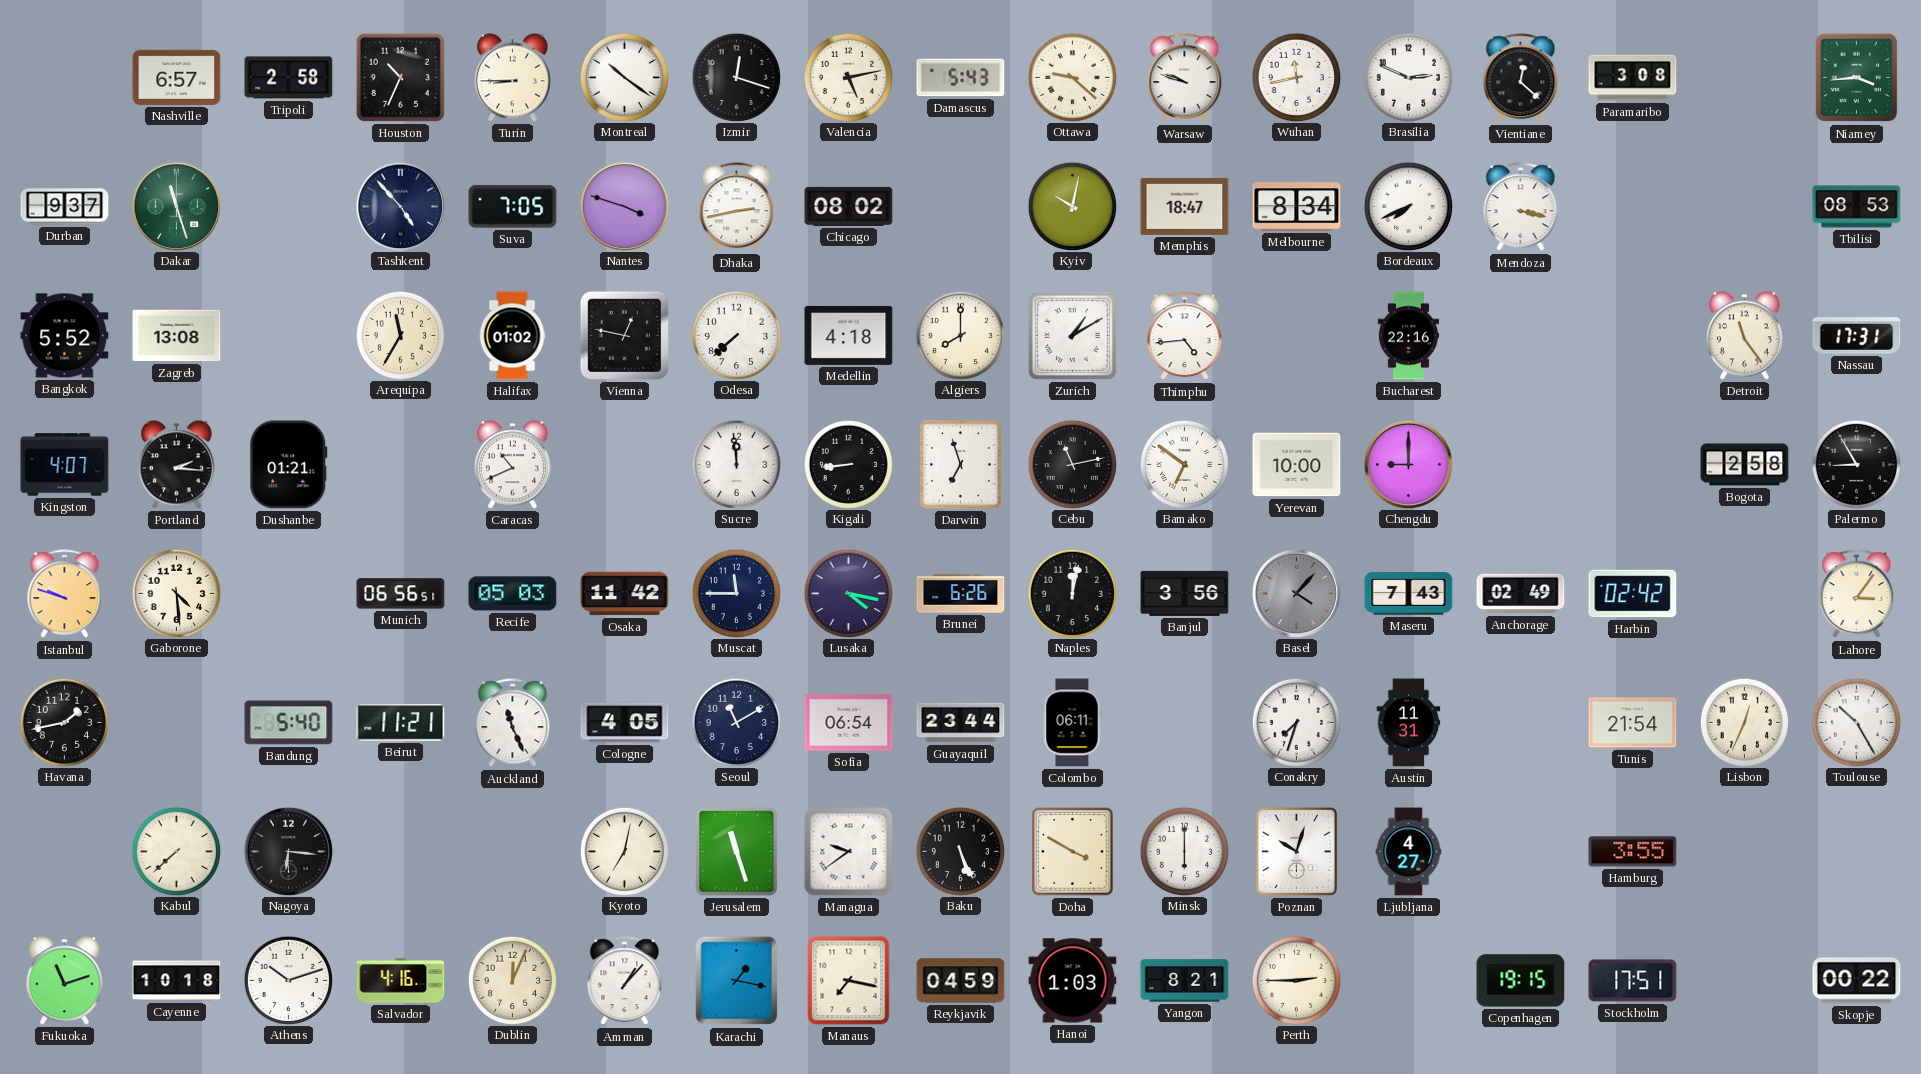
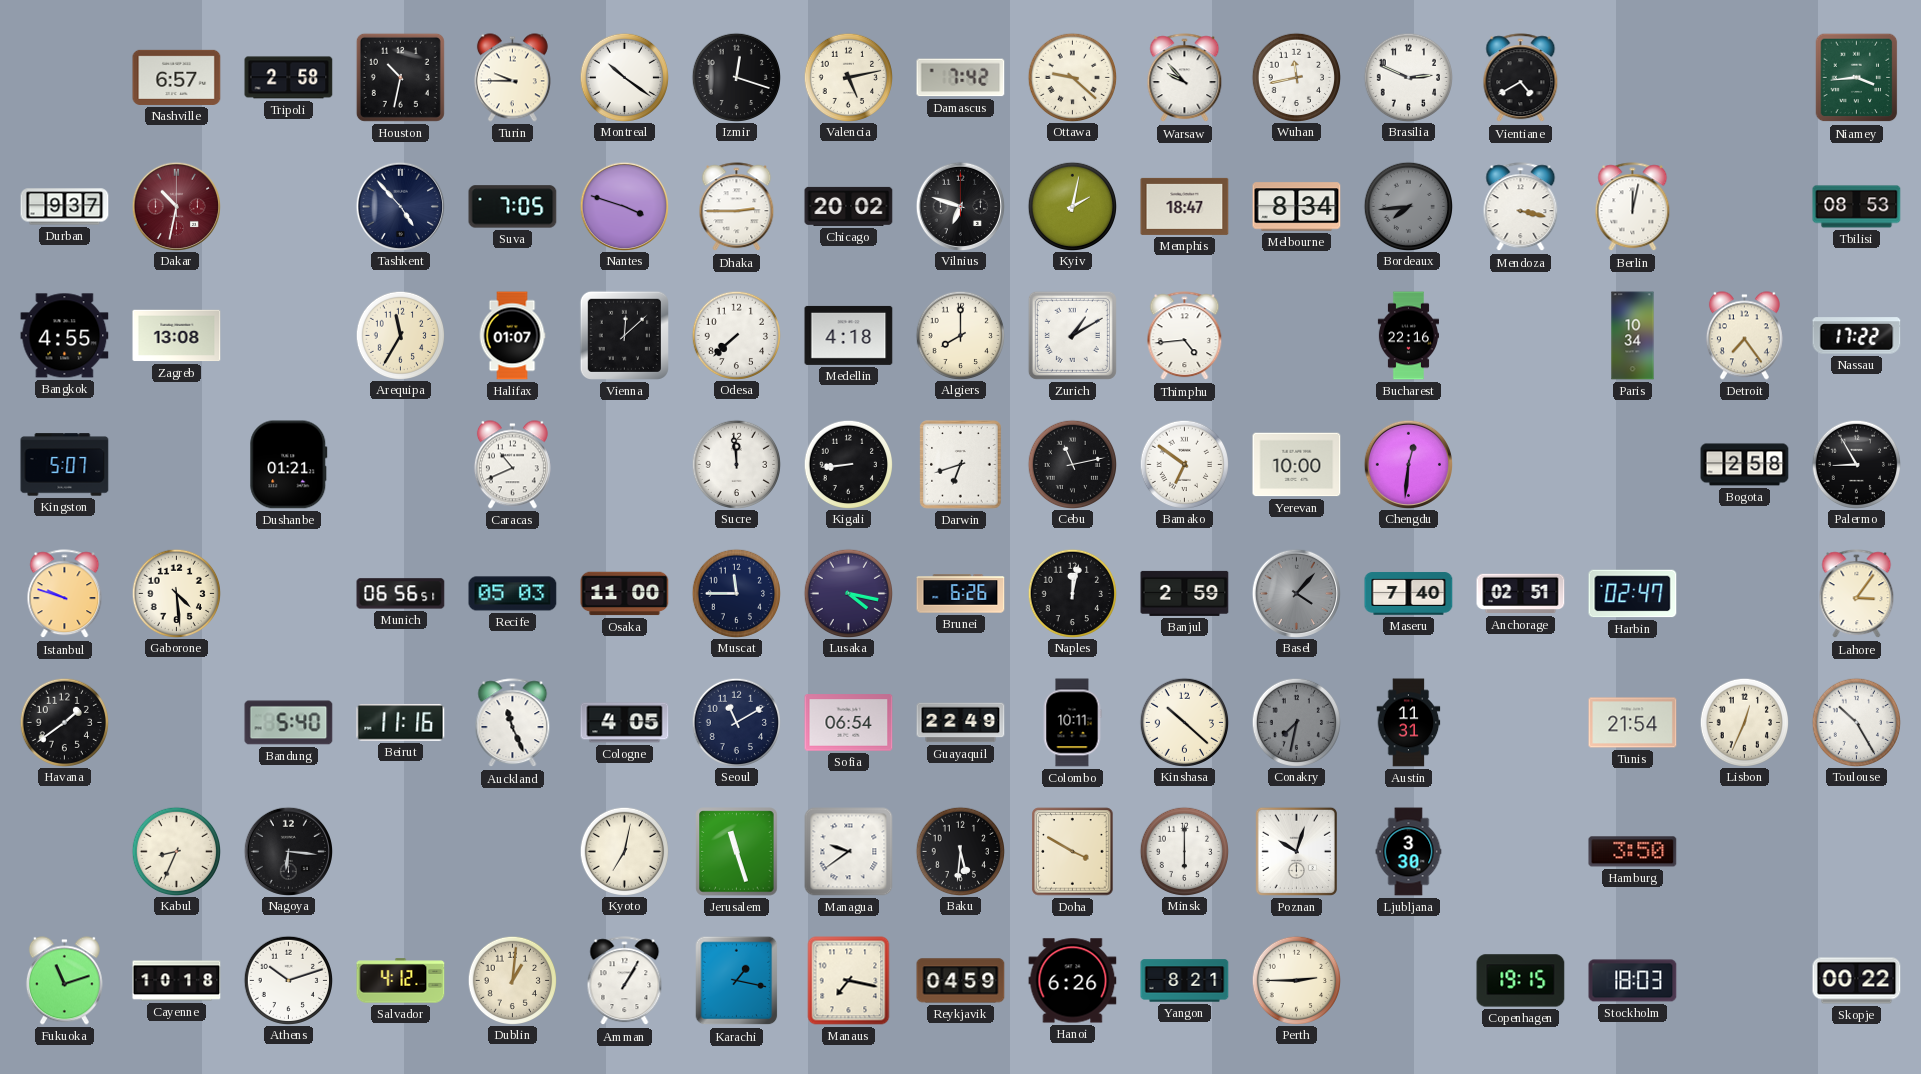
Houston: 10:34 -> 10:32 (400, 77)
Turin: 8:45 -> 9:45 (512, 78)
Damascus: 5:43 -> 7:42 (961, 78)
Warsaw: 9:48 -> 9:53 (1185, 78)
Vientiane: 12:22 -> 4:40 (1521, 78)
Paramaribo: 3:08 -> none (1633, 78)
Dakar: 11:27 -> 10:32 (176, 206)
Dakar dial: green -> burgundy (176, 206)
Dhaka: 2:43 -> 2:45 (737, 207)
Chicago: 08:02 -> 20:02 (849, 206)
Vilnius: none -> 6:48 (960, 206)
Kyiv: 10:02 -> 2:02 (1072, 206)
Bordeaux: 7:41 -> 7:44 (1408, 206)
Bordeaux dial: white -> grey (1408, 206)
Berlin: none -> 12:02 (1633, 207)
Bangkok: 5:52 -> 4:55 (65, 336)
Halifax: 01:02 -> 01:07 (512, 336)
Vienna: 12:47 -> 12:08 (624, 335)
Paris: none -> 10:34 (1633, 336)
Detroit: 11:24 -> 7:24 (1744, 336)
Nassau: 17:31 -> 17:22 (1857, 336)
Kingston: 4:07 -> 5:07 (65, 465)
Portland: 2:16 -> none (176, 465)
Darwin: 6:57 -> 6:42 (961, 465)
Chengdu: 9:00 -> 12:31 (1408, 464)
Osaka: 11:42 -> 11:00 (625, 594)
Banjul: 3:56 -> 2:59 (1185, 593)
Maseru: 7:43 -> 7:40 (1409, 594)
Anchorage: 02:49 -> 02:51 (1521, 594)
Harbin: 02:42 -> 02:47 (1633, 594)
Havana: 1:43 -> 1:39 (64, 722)
Beirut: 11:21 -> 11:16 (401, 723)
Guayaquil: 23:44 -> 22:49 (961, 723)
Colombo: 06:11 -> 10:11 (1072, 723)
Kinshasa: none -> 10:22 (1184, 722)
Conakry: 7:33 -> 7:32 (1296, 722)
Conakry dial: white -> grey (1296, 722)
Kabul: 7:38 -> 8:34 (176, 851)
Baku: 5:26 -> 5:31 (960, 851)
Ljubljana: 4:27 -> 3:30 (1409, 852)
Hamburg: 3:55 -> 3:50 (1633, 852)
Salvador: 4:16 -> 4:12 (401, 981)
Dublin: 12:04 -> 1:01 (512, 980)
Amman: 1:07 -> 1:05 (625, 981)
Hanoi: 1:03 -> 6:26 (1073, 981)
Stockholm: 17:51 -> 18:03 (1633, 981)
